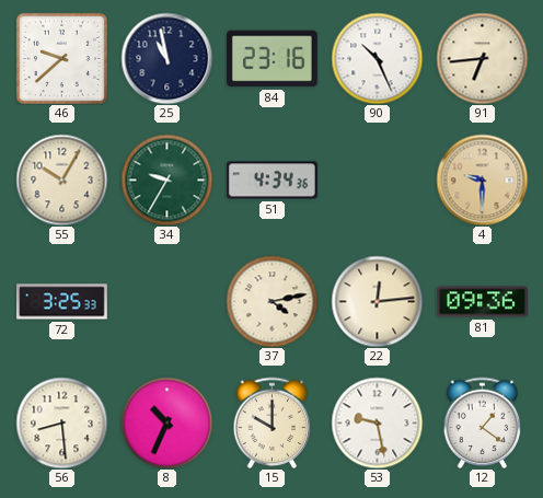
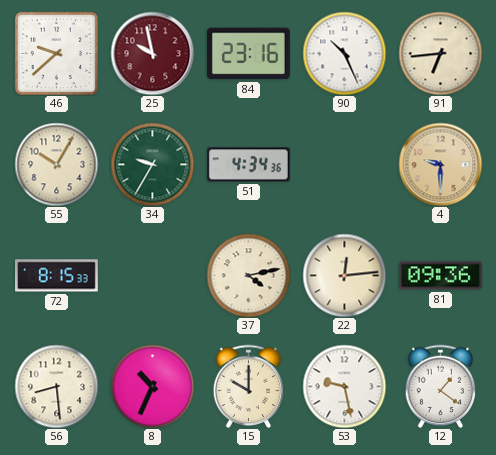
25: 10:58 -> 9:58 (152, 53)
25 dial: navy -> burgundy (152, 53)
72: 3:25 -> 8:15 (57, 276)
